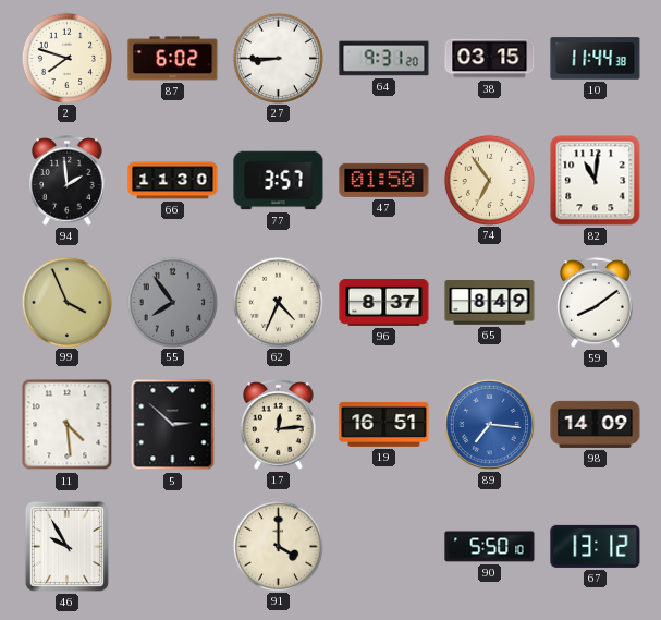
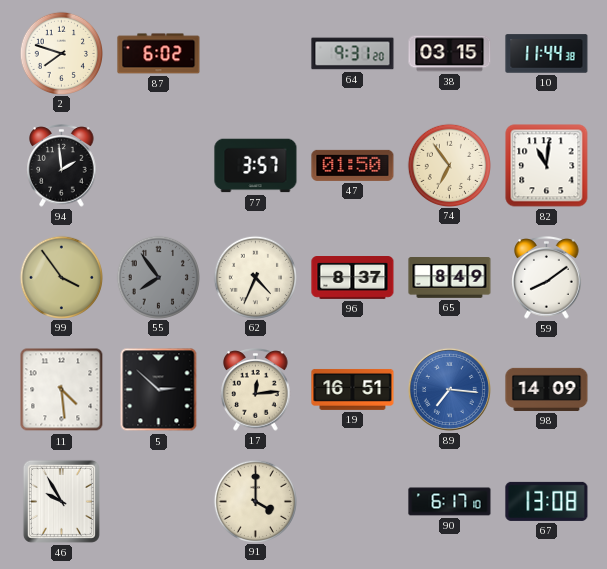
27: 8:45 -> none (278, 58)
66: 11:30 -> none (173, 181)
99: 3:56 -> 3:54 (61, 277)
90: 5:50 -> 6:17 (450, 502)
67: 13:12 -> 13:08 (547, 501)
